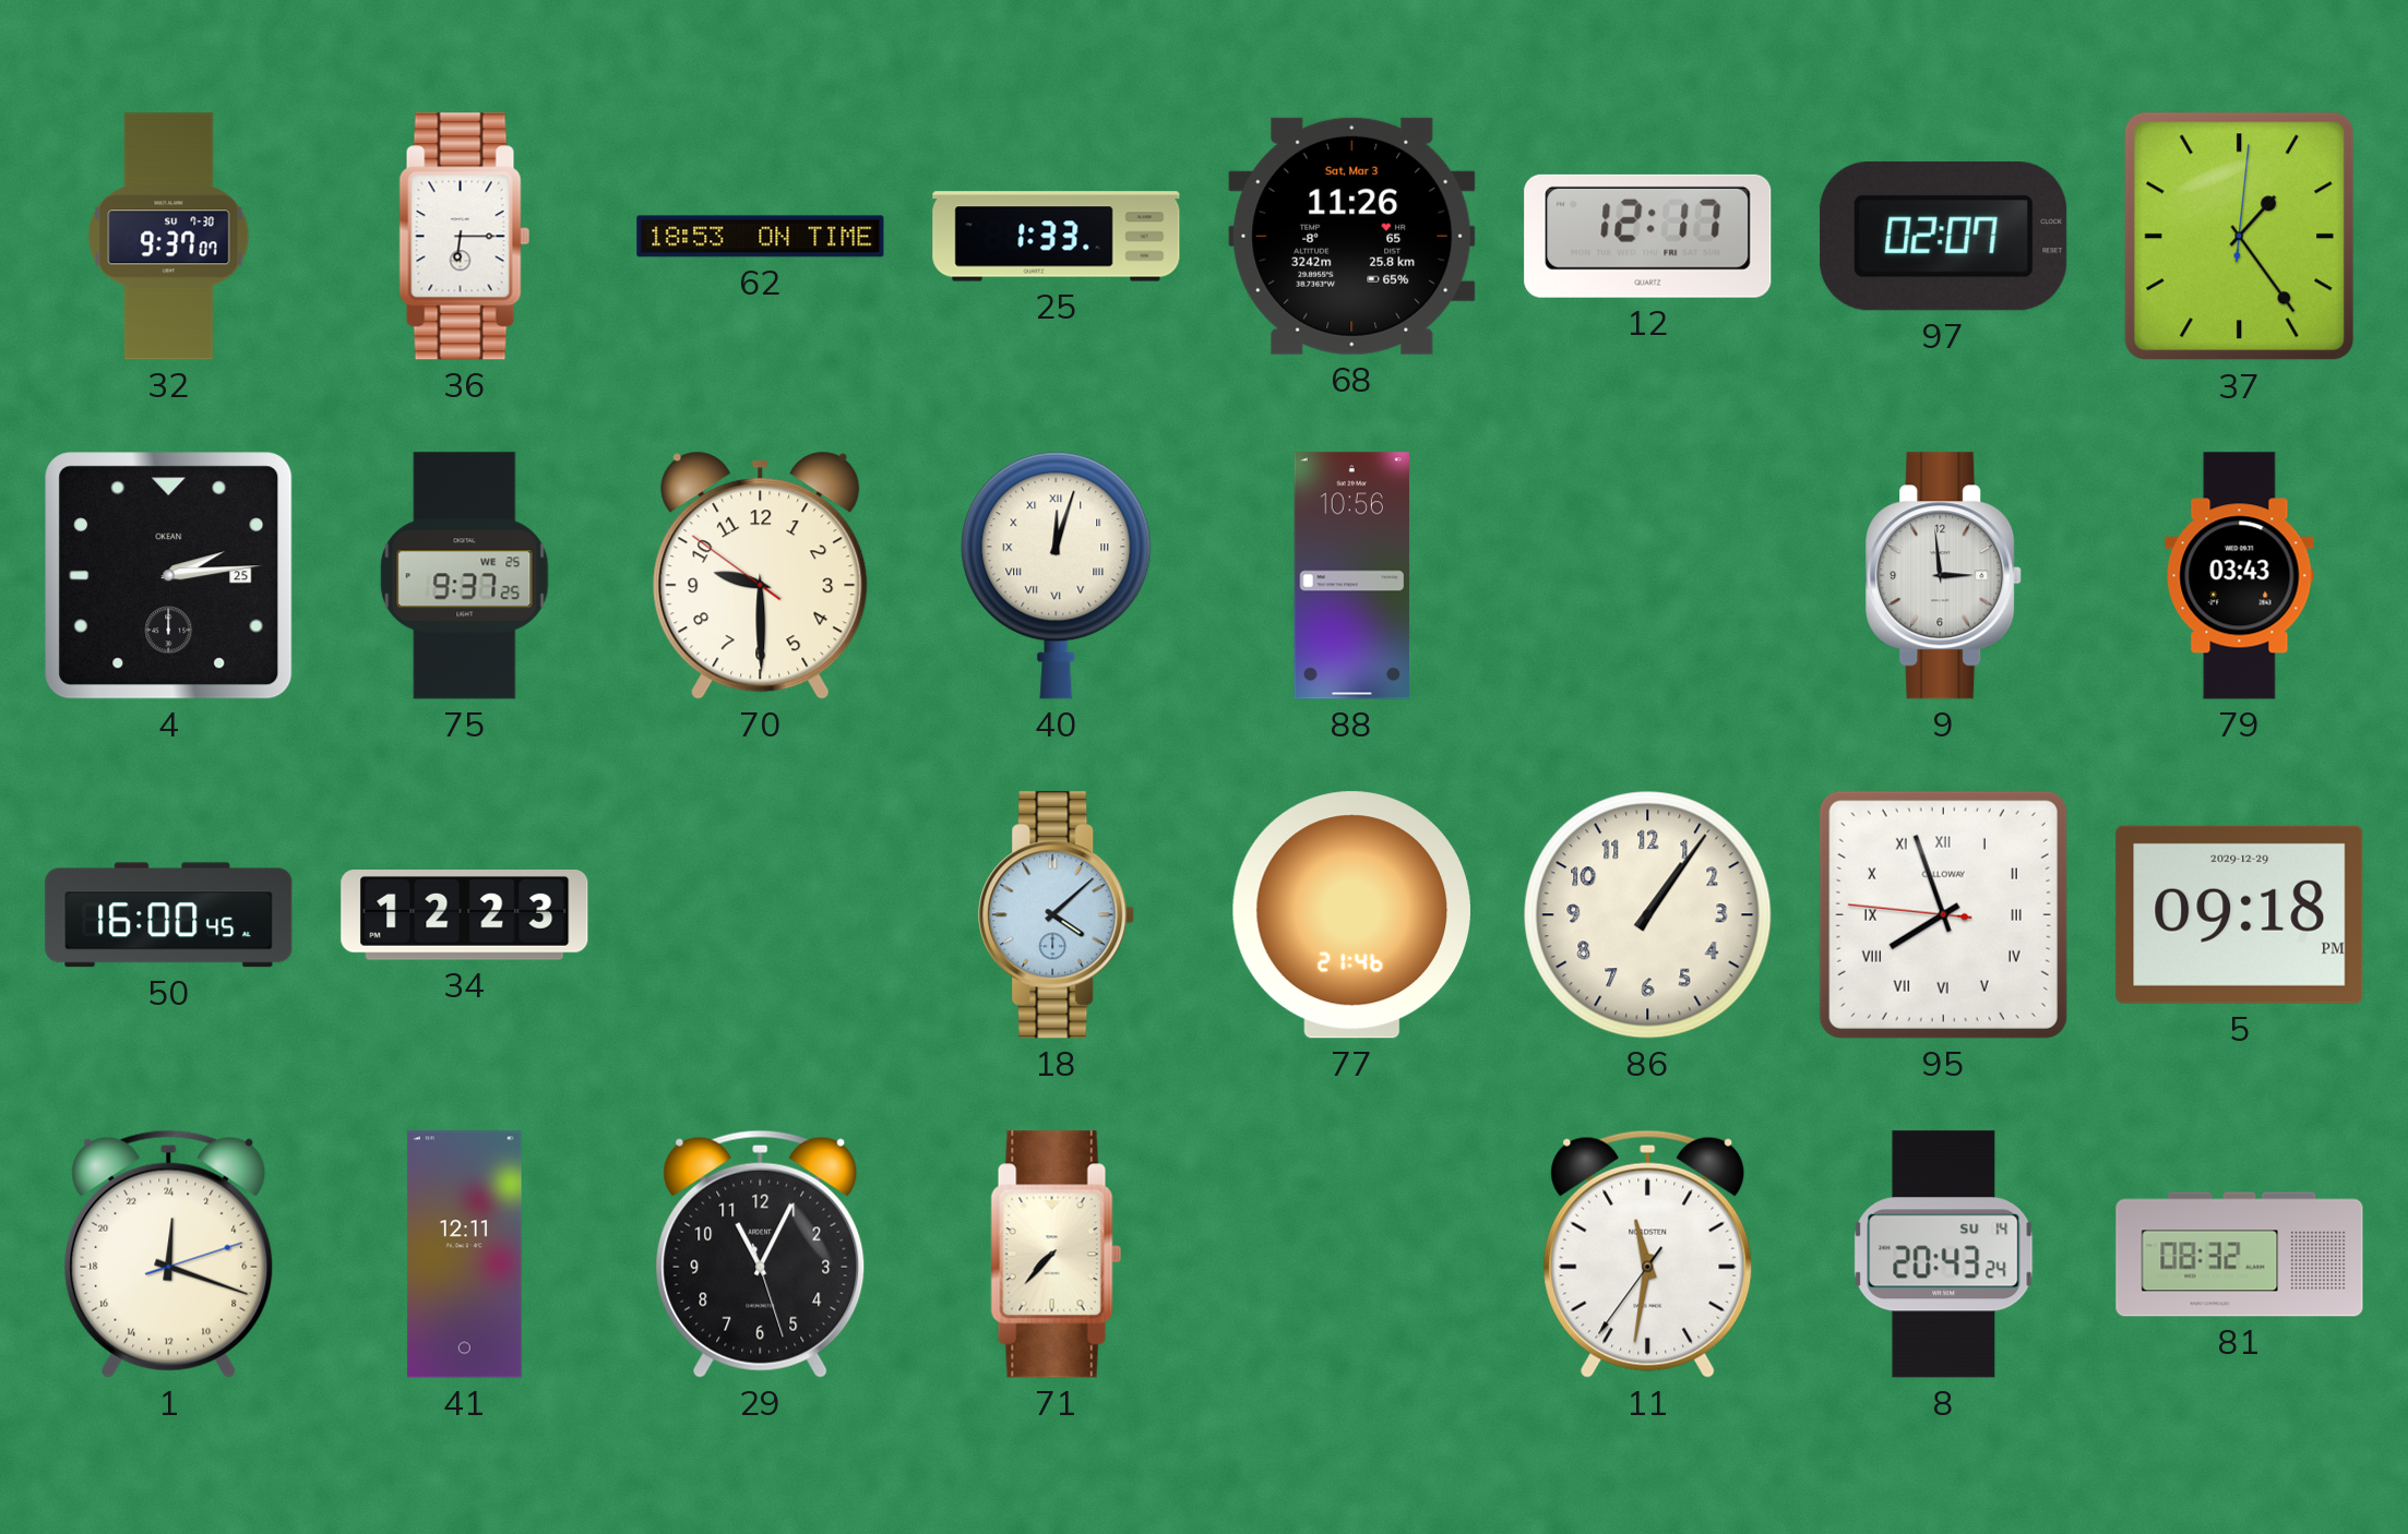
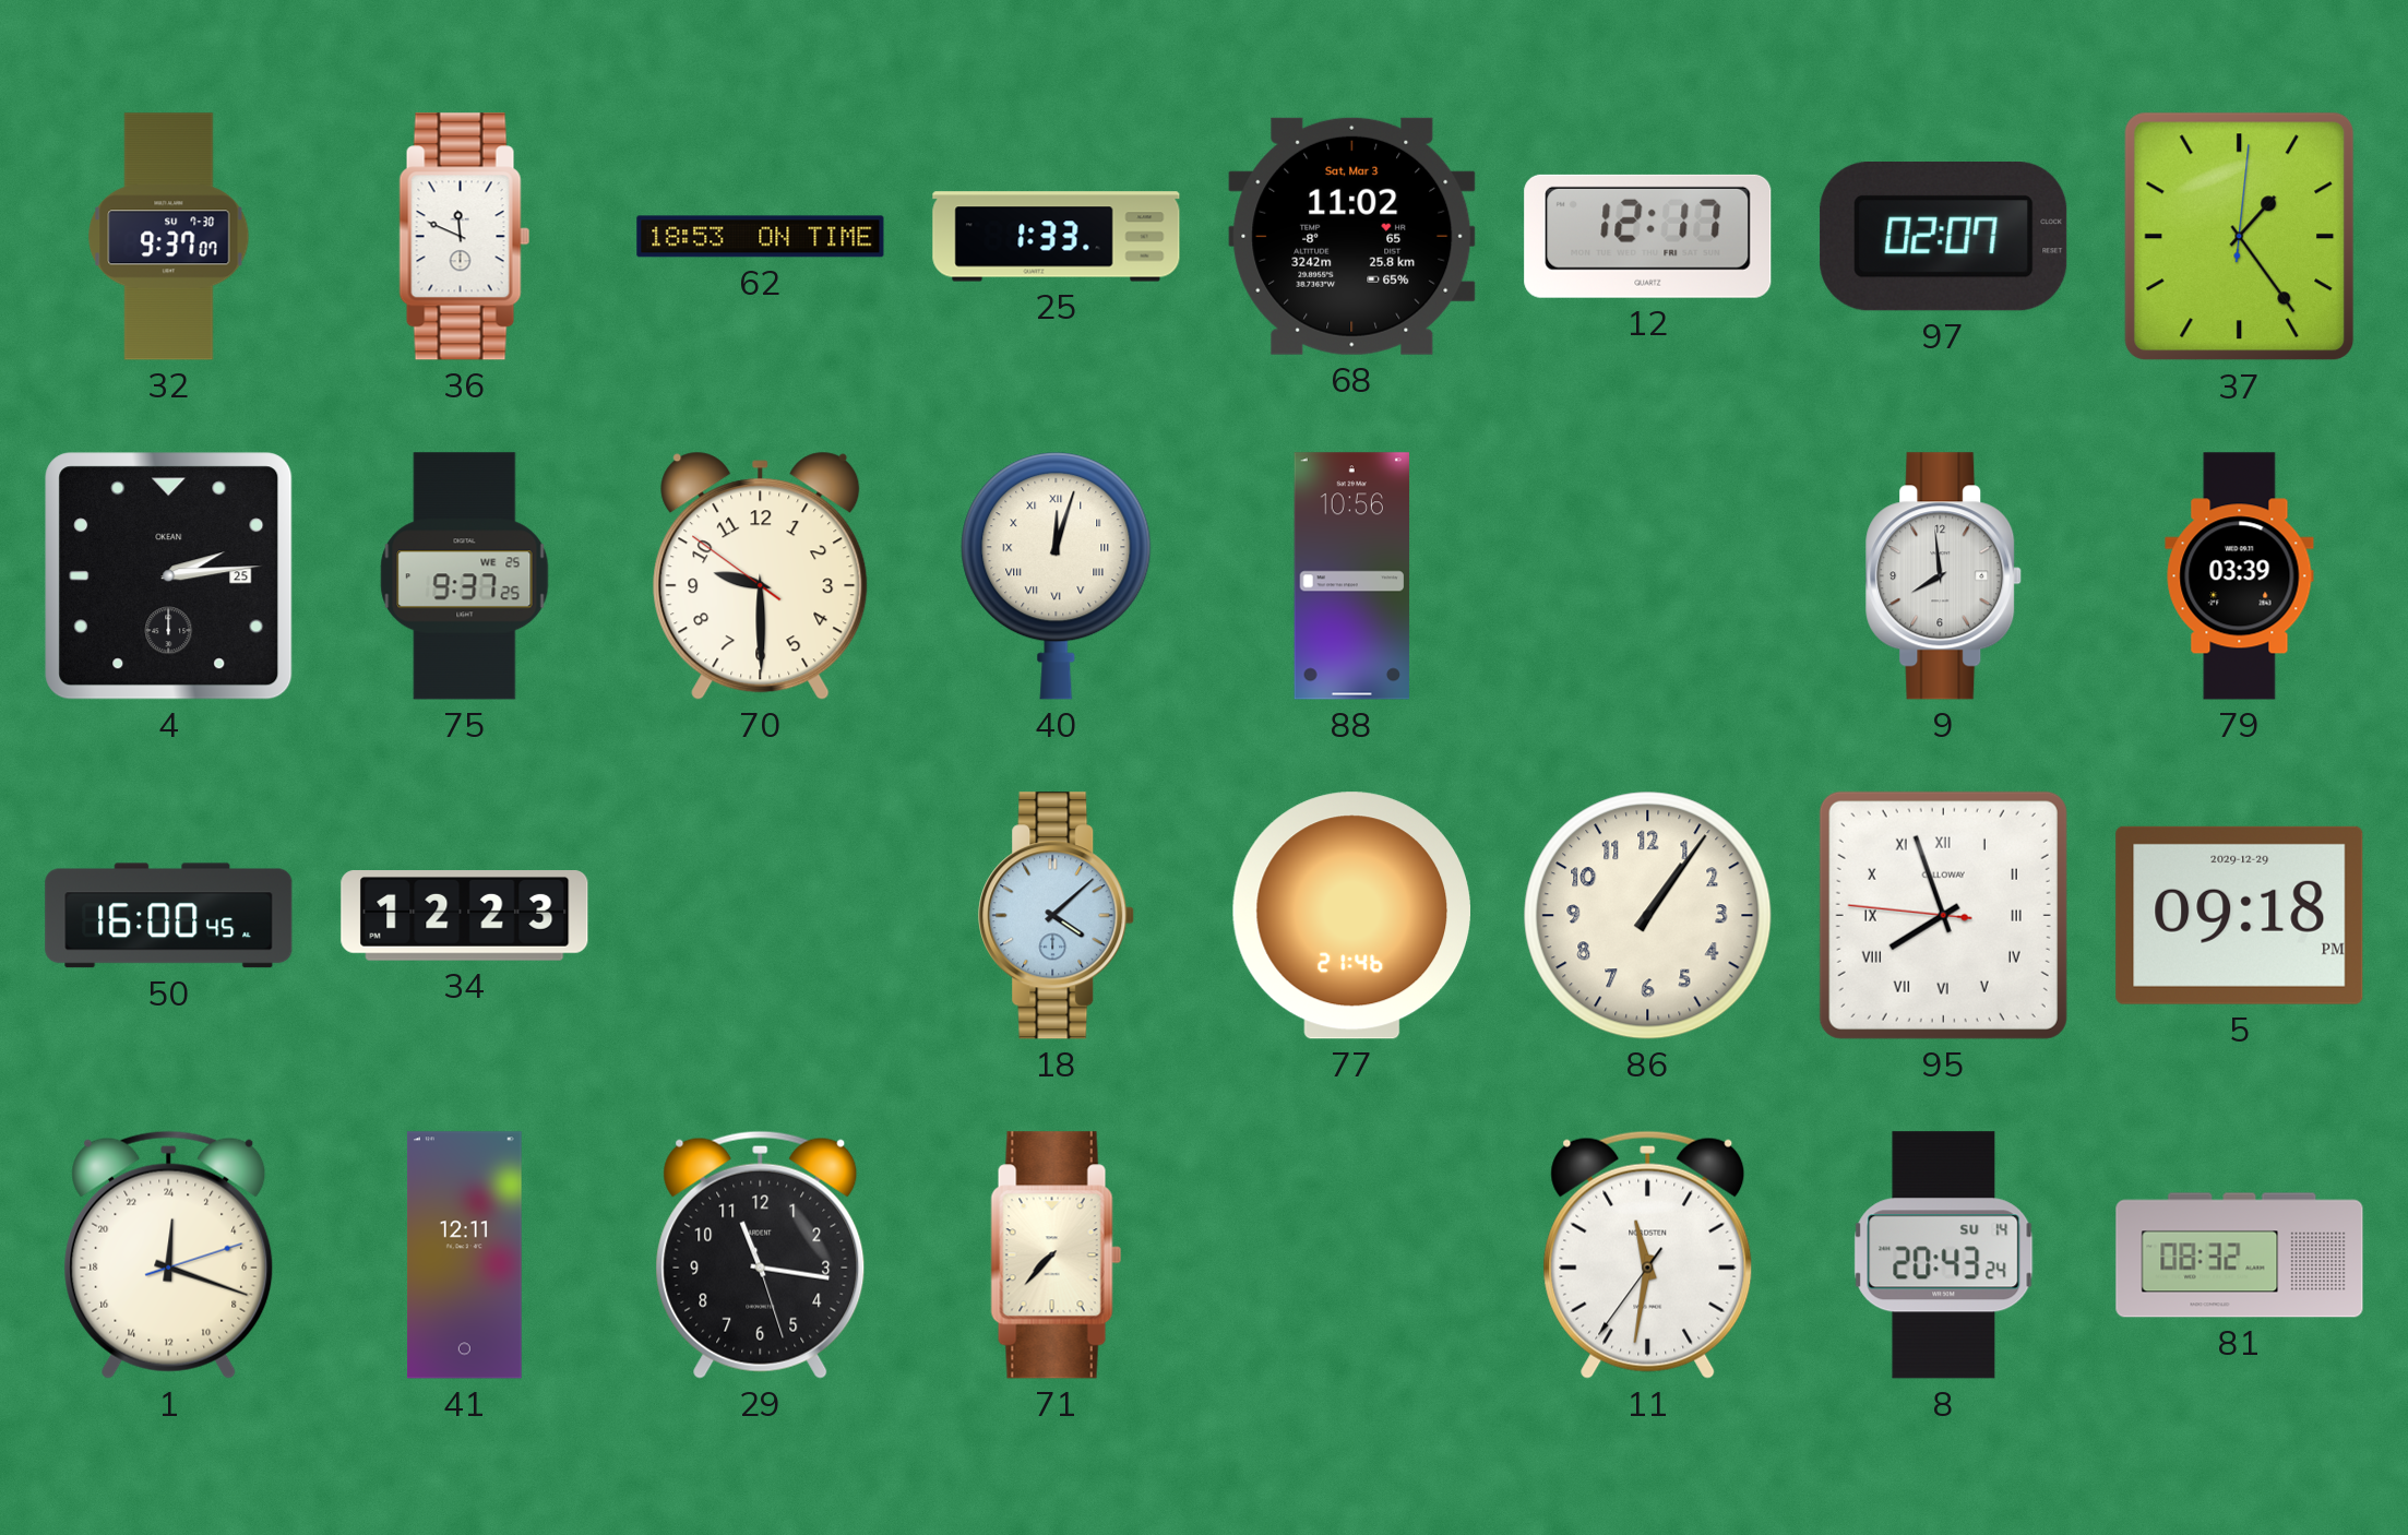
36: 6:15 -> 11:49 (465, 237)
68: 11:26 -> 11:02 (1352, 236)
9: 2:59 -> 7:59 (1944, 576)
79: 03:43 -> 03:39 (2240, 576)
29: 11:04 -> 11:16 (761, 1254)
